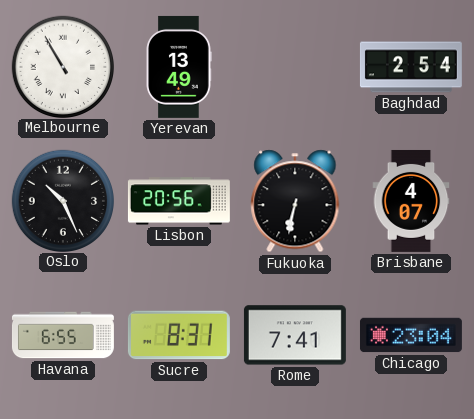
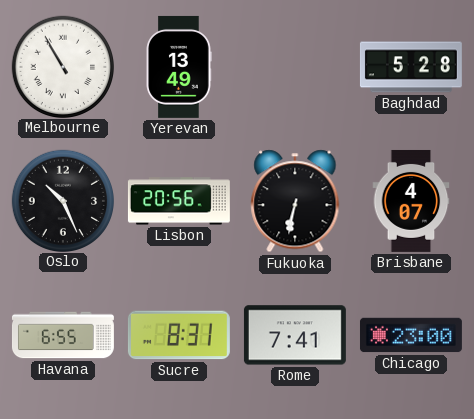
Baghdad: 2:54 -> 5:28 (411, 67)
Chicago: 23:04 -> 23:00 (411, 335)
